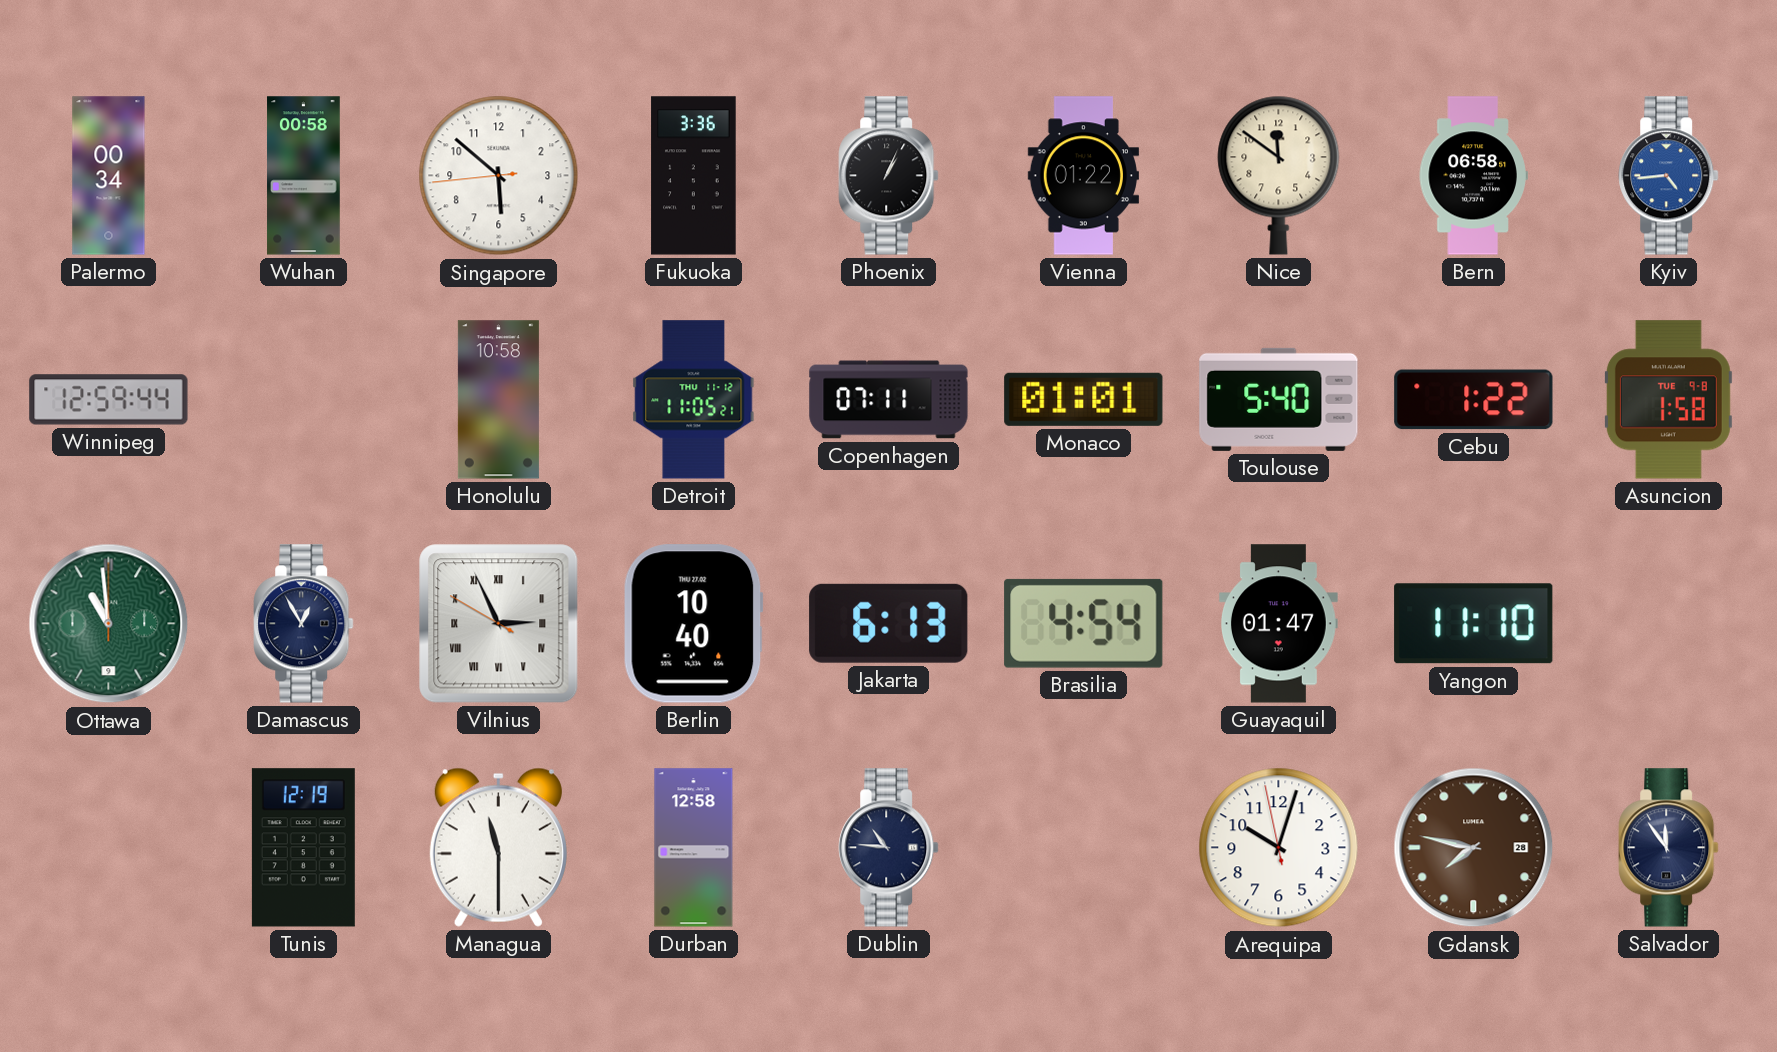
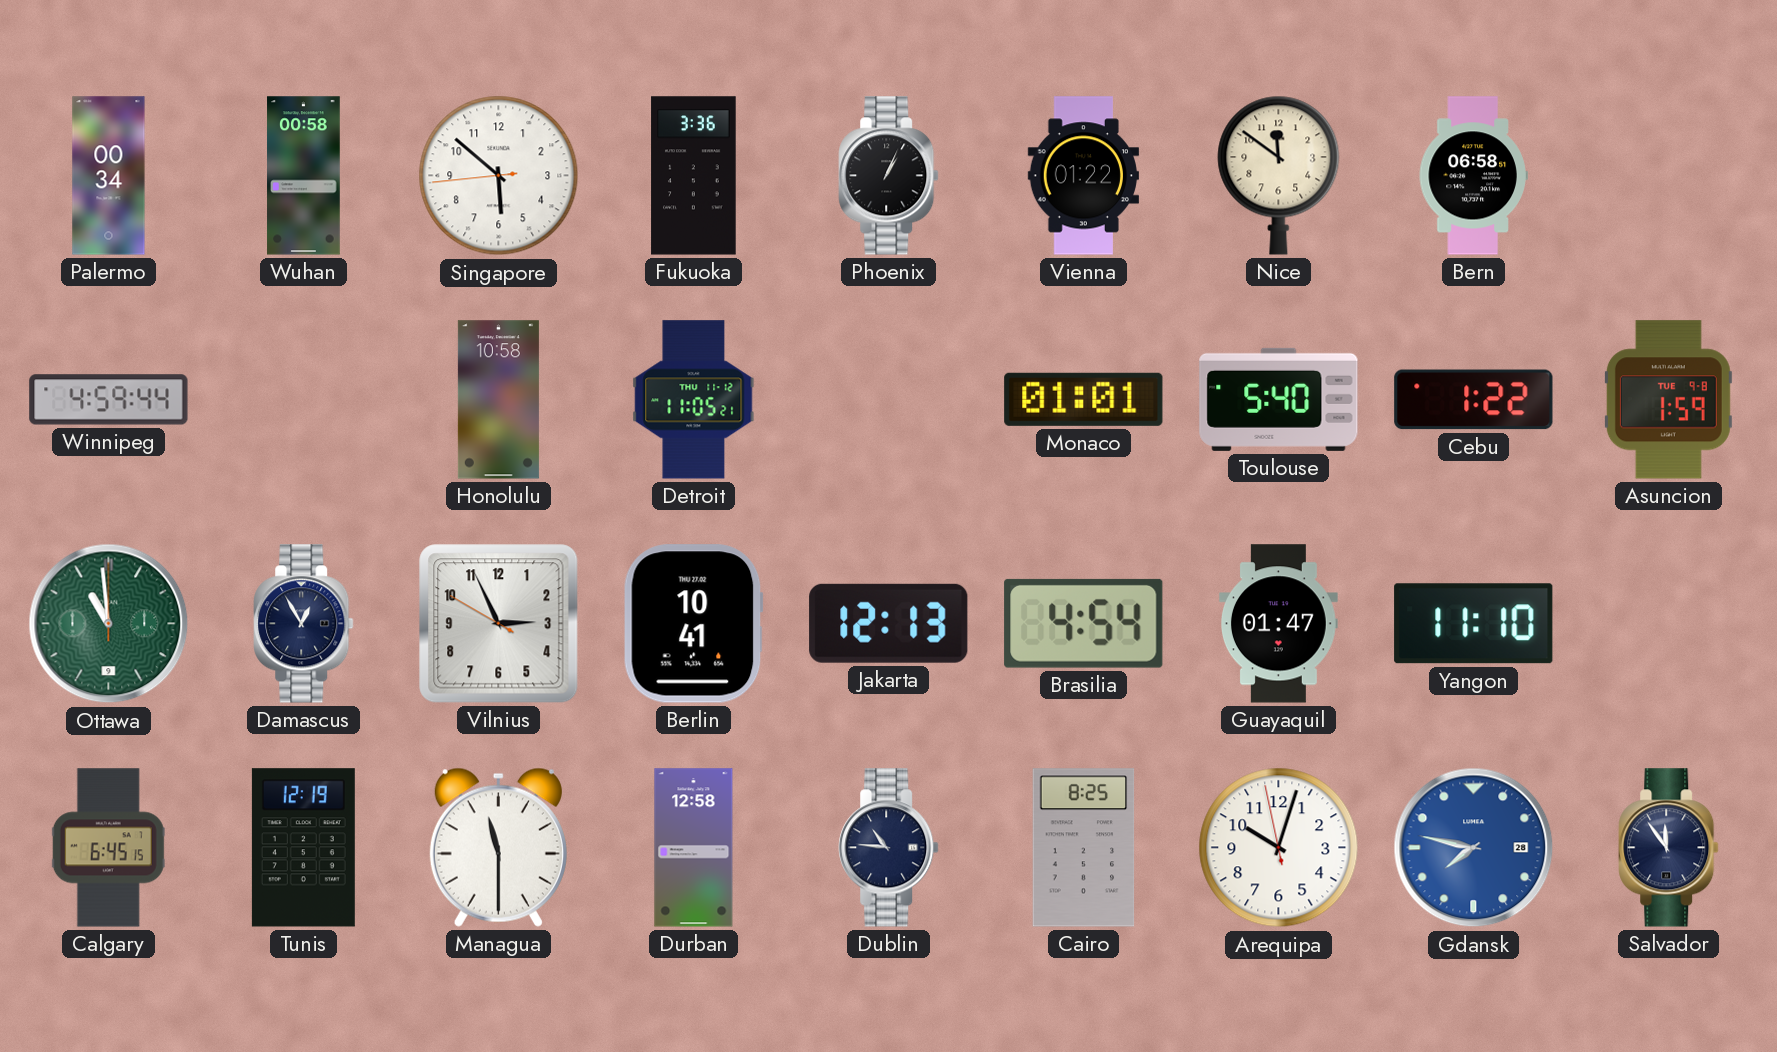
Kyiv: 4:44 -> none (1669, 176)
Winnipeg: 12:59 -> 4:59 (109, 400)
Copenhagen: 07:11 -> none (889, 400)
Asuncion: 1:58 -> 1:59 (1668, 400)
Vilnius numerals: Roman -> Arabic (499, 624)
Berlin: 10:40 -> 10:41 (693, 624)
Jakarta: 6:13 -> 12:13 (889, 623)
Calgary: none -> 6:45 (108, 848)
Cairo: none -> 8:25 (1084, 848)
Gdansk dial: brown -> blue (1474, 848)
